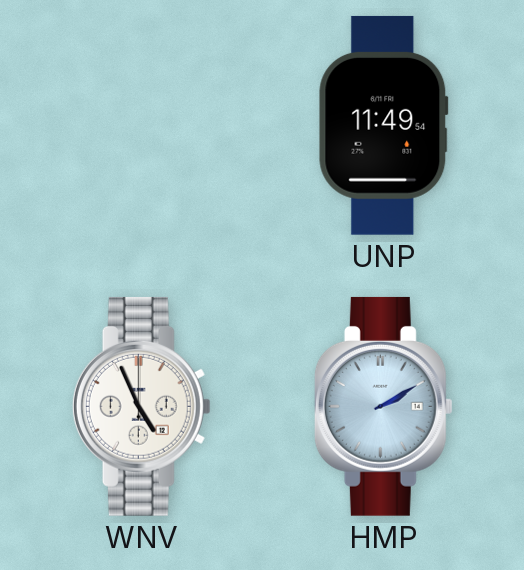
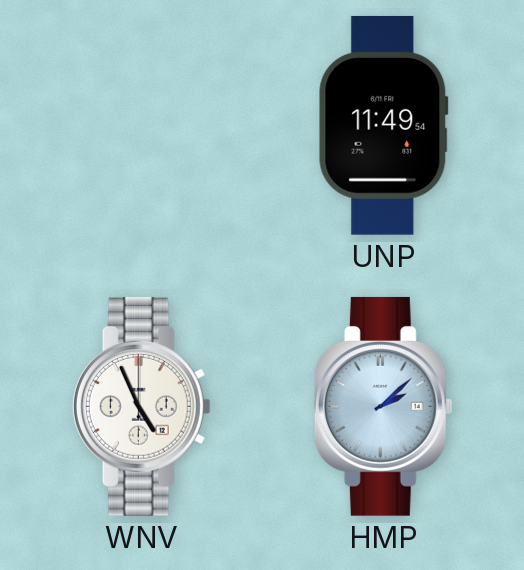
HMP: 2:10 -> 2:08 (383, 406)
